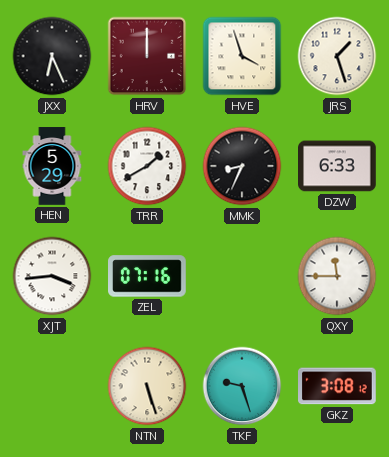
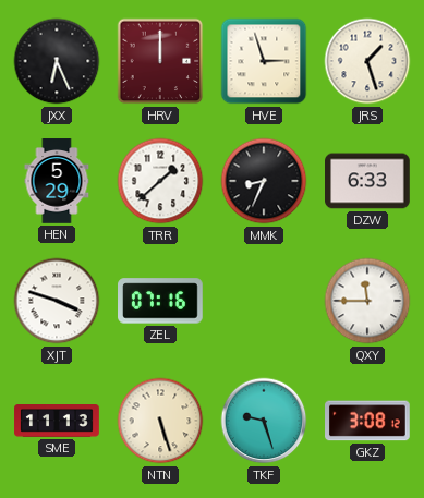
HVE: 3:57 -> 2:57 (264, 61)
TRR: 1:40 -> 1:38 (160, 181)
XJT: 3:44 -> 3:48 (57, 301)
SME: none -> 11:13 (57, 422)
